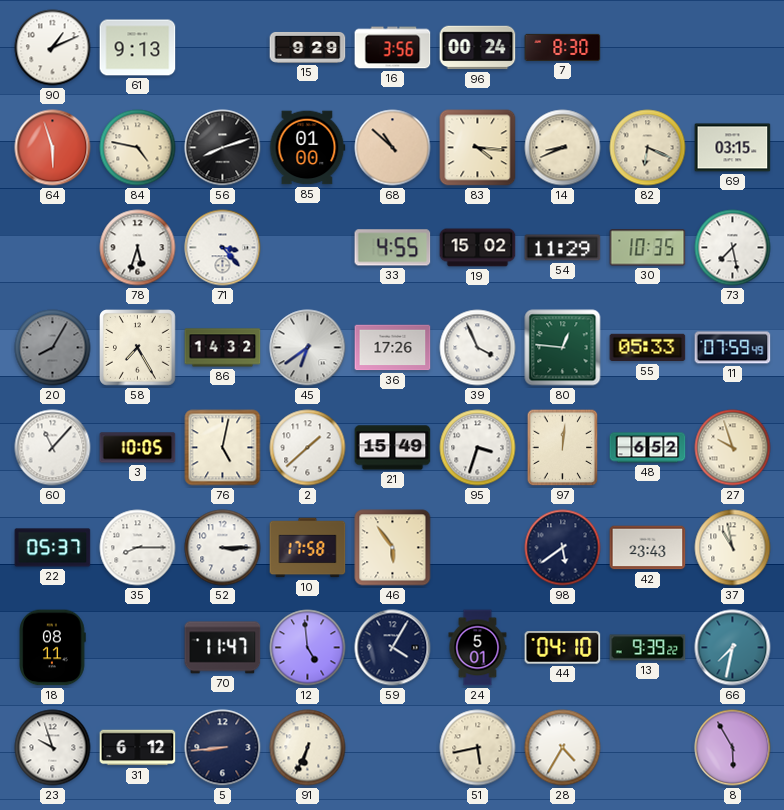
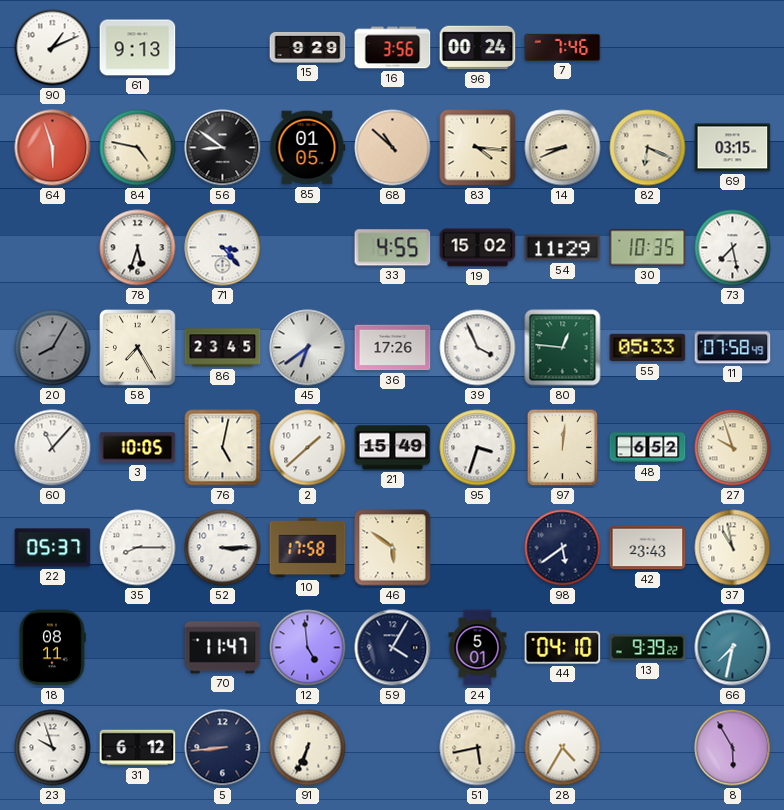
7: 8:30 -> 7:46 (563, 47)
56: 8:12 -> 8:51 (223, 148)
85: 01:00 -> 01:05 (307, 148)
86: 14:32 -> 23:45 (223, 348)
11: 07:59 -> 07:58 (733, 348)
46: 5:54 -> 5:51 (393, 548)
